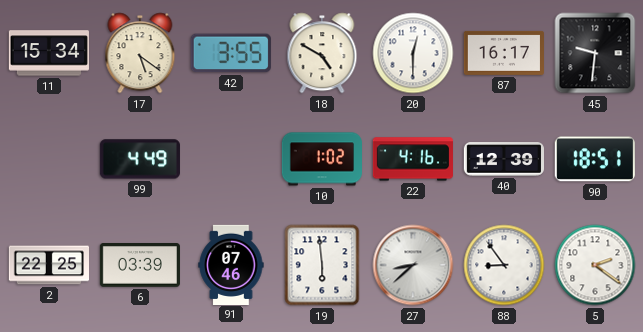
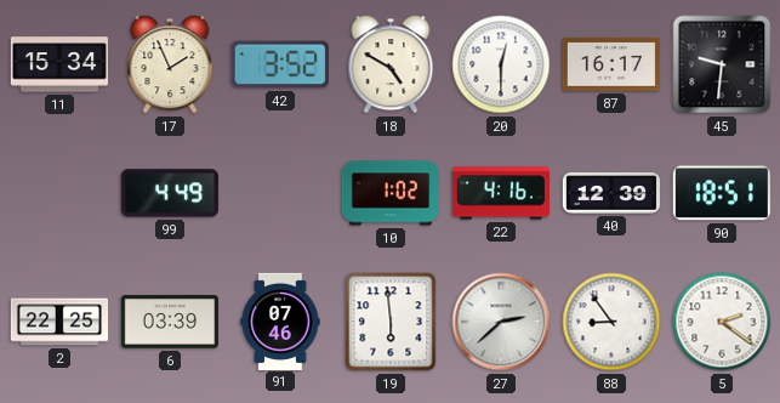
17: 5:21 -> 1:56 (170, 64)
42: 3:55 -> 3:52 (280, 64)
27: 8:38 -> 2:38 (501, 322)
